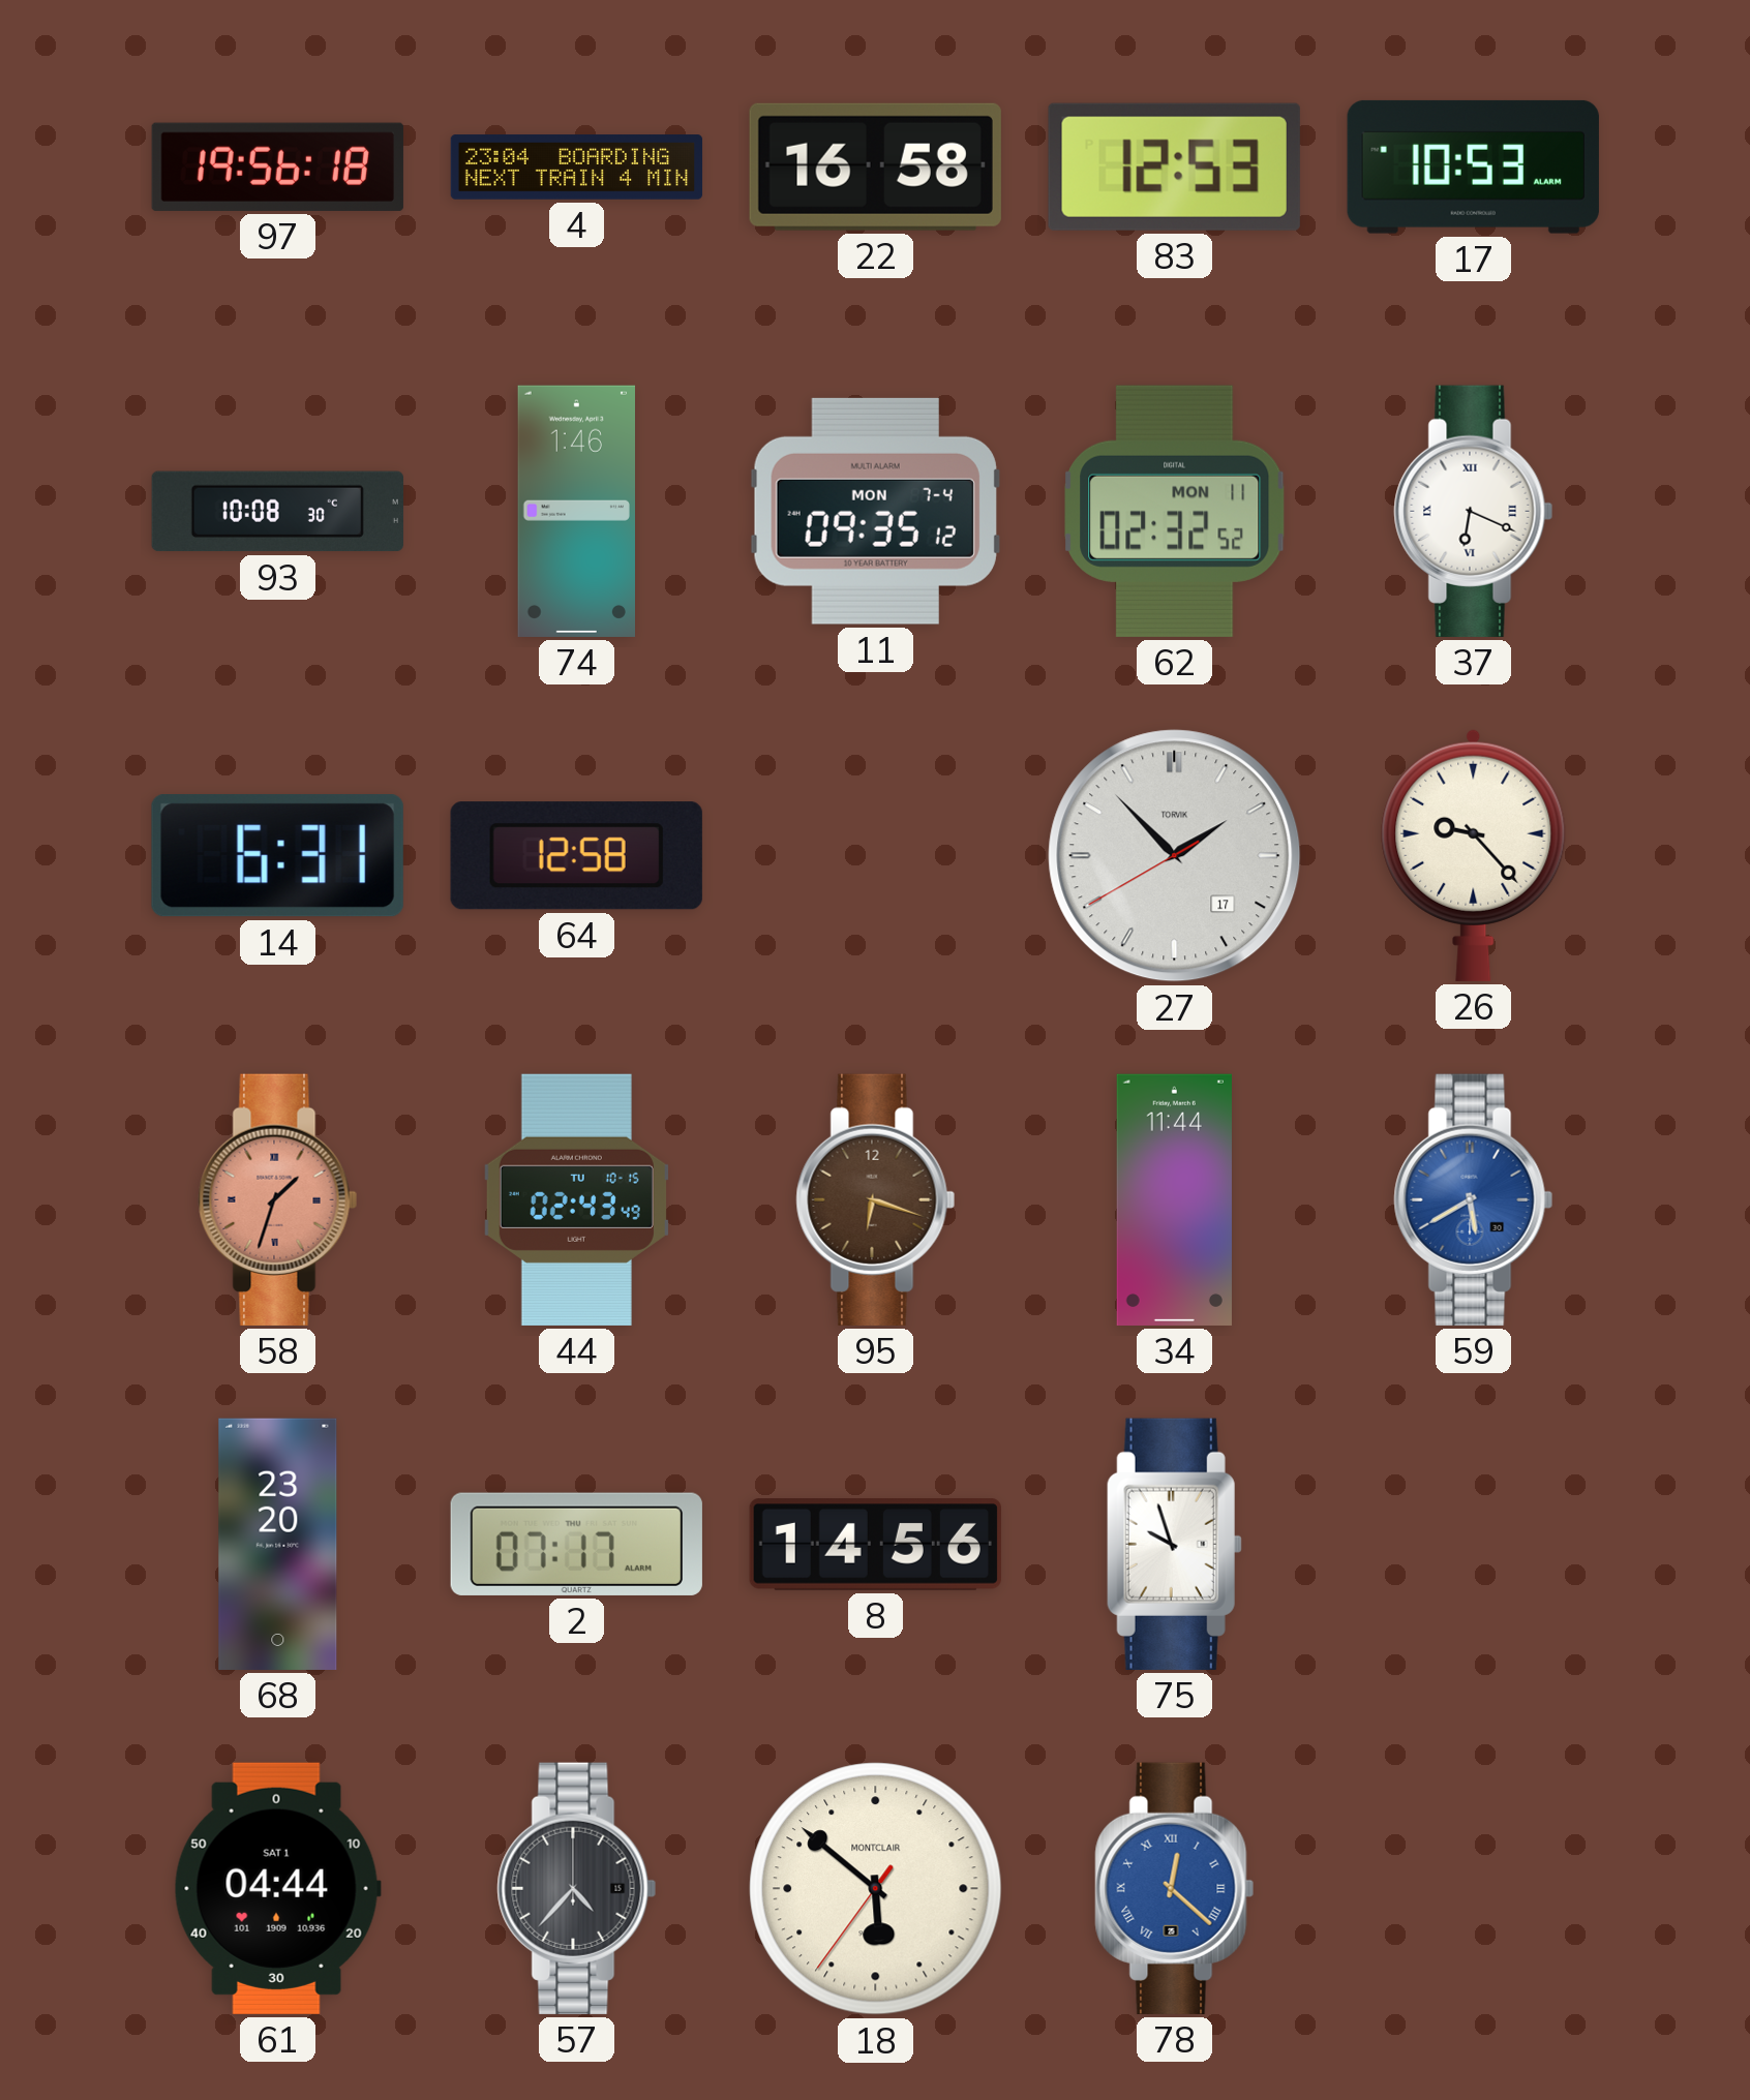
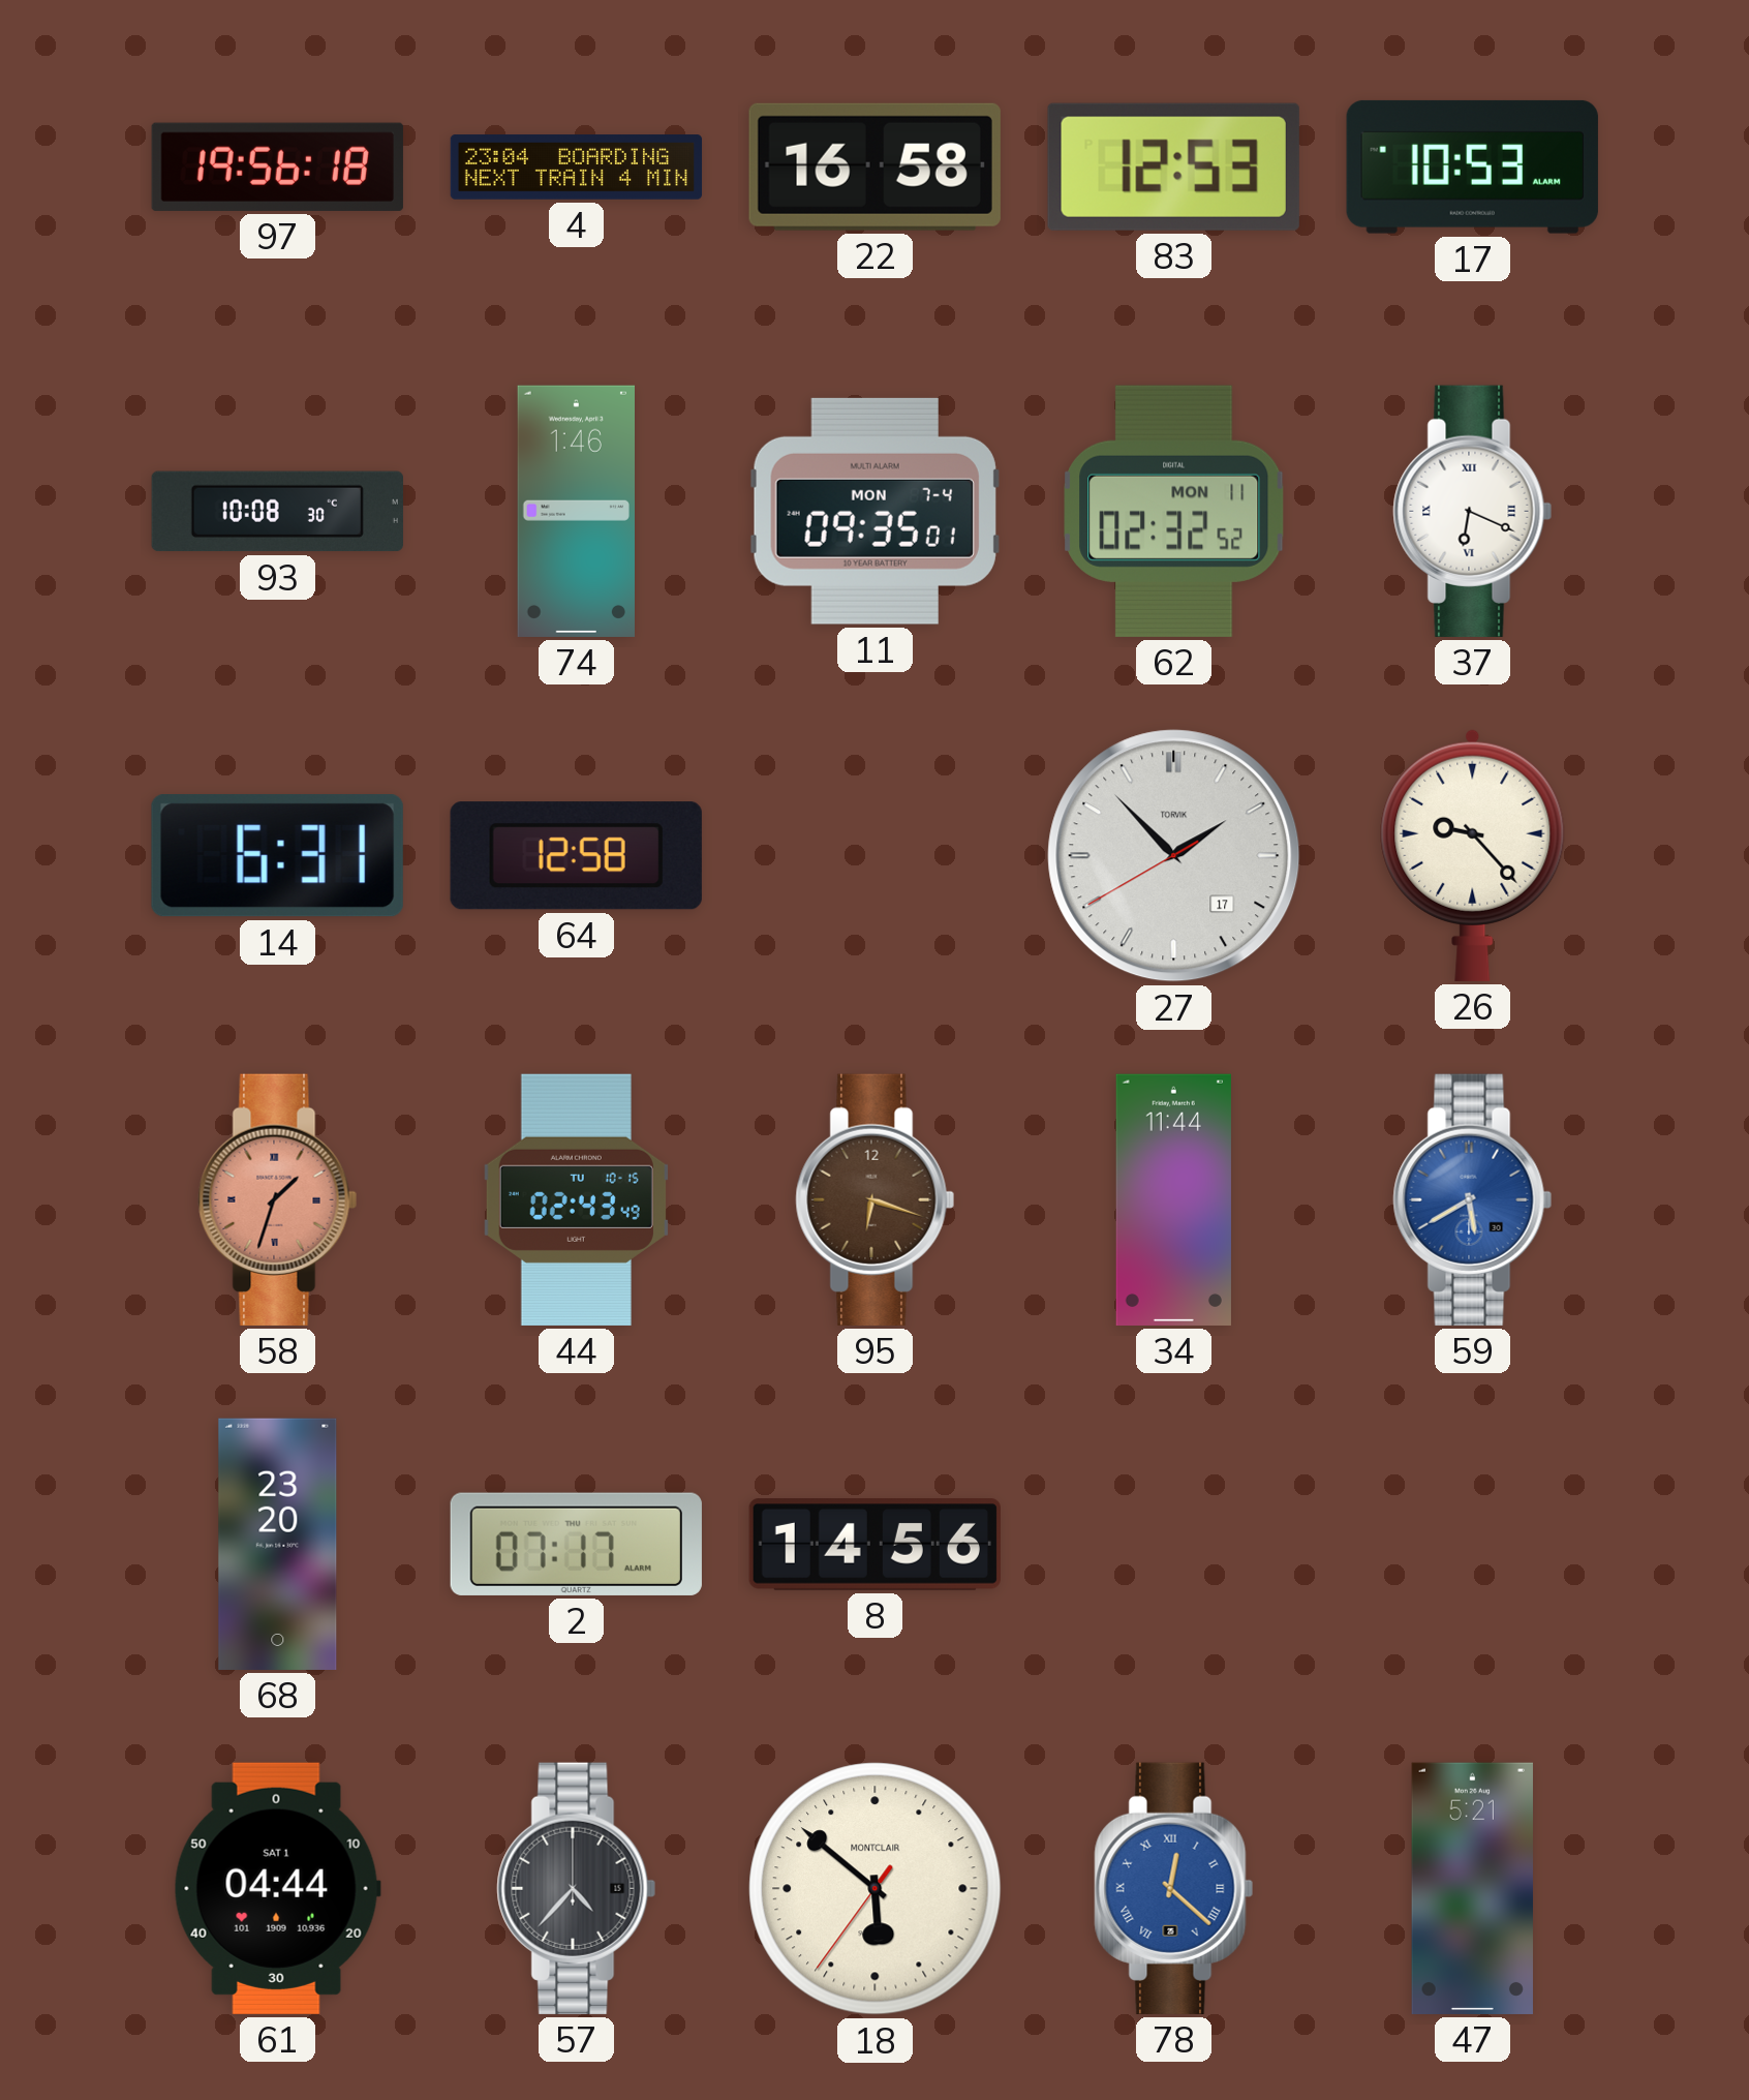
11: 09:35:12 -> 09:35:01 (874, 511)
75: 9:57 -> none (1174, 1544)
47: none -> 5:21 (1472, 1888)
